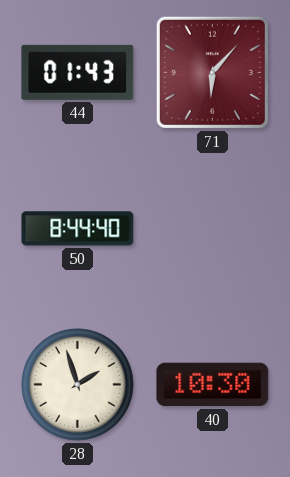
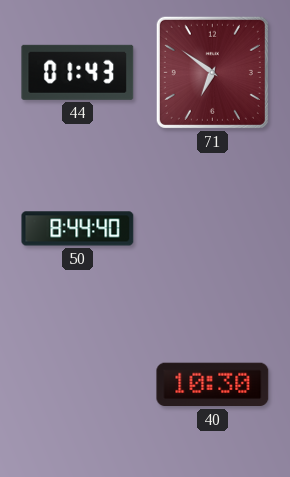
71: 6:07 -> 6:51 (212, 72)
28: 1:57 -> none (78, 385)
